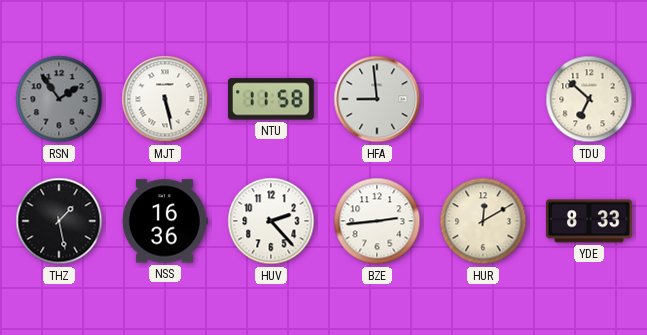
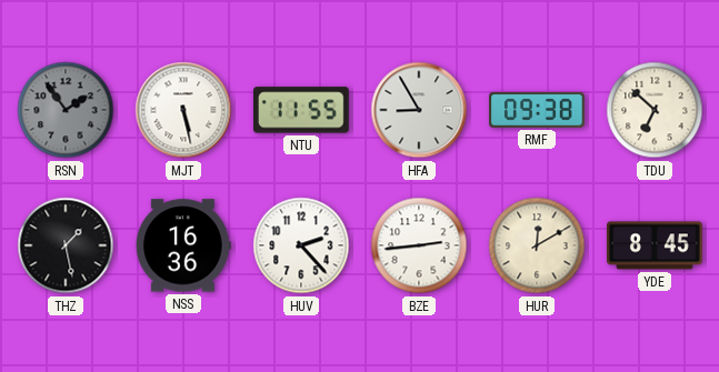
NTU: 11:58 -> 11:55 (301, 110)
HFA: 8:59 -> 8:55 (419, 110)
RMF: none -> 09:38 (538, 110)
YDE: 8:33 -> 8:45 (656, 245)
